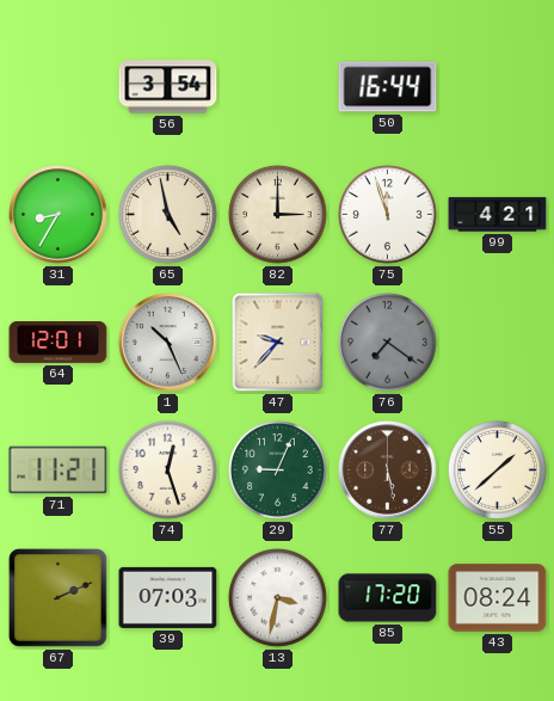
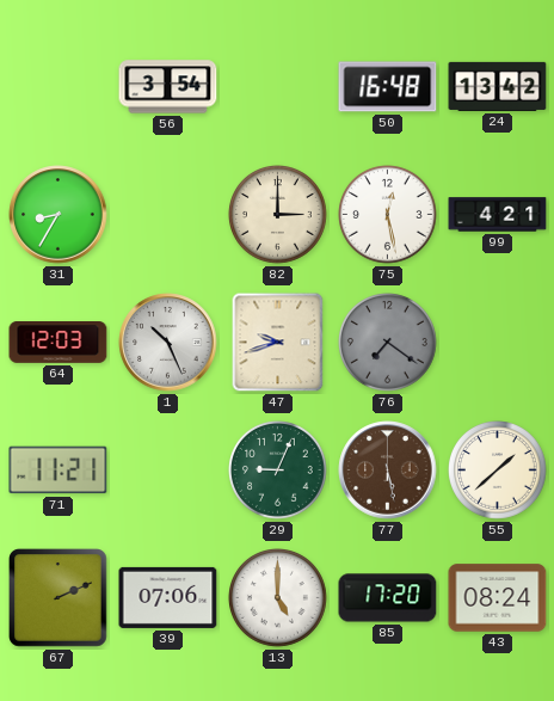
50: 16:44 -> 16:48 (388, 87)
24: none -> 13:42 (498, 86)
65: 4:58 -> none (168, 215)
75: 11:57 -> 12:28 (388, 215)
64: 12:01 -> 12:03 (59, 343)
47: 9:37 -> 9:42 (278, 343)
74: 12:27 -> none (168, 471)
39: 07:03 -> 07:06 (168, 597)
13: 3:32 -> 5:00 (278, 598)
